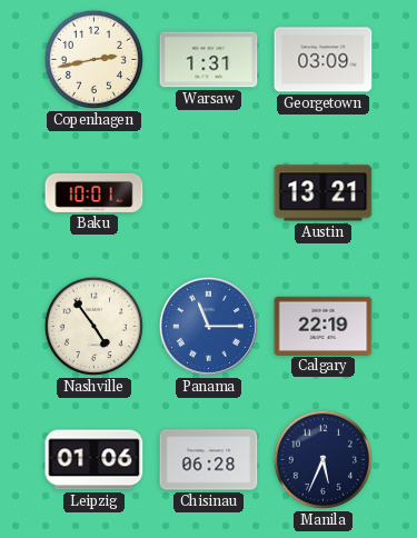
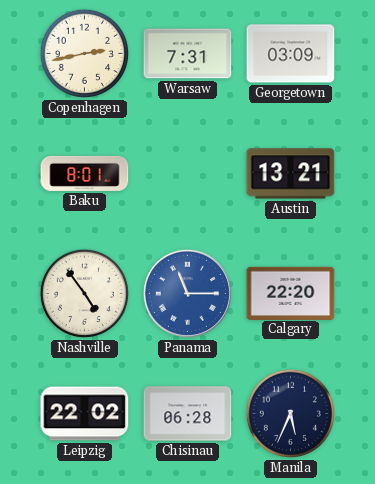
Warsaw: 1:31 -> 7:31 (188, 54)
Baku: 10:01 -> 8:01 (85, 173)
Calgary: 22:19 -> 22:20 (291, 293)
Leipzig: 01:06 -> 22:02 (85, 414)
